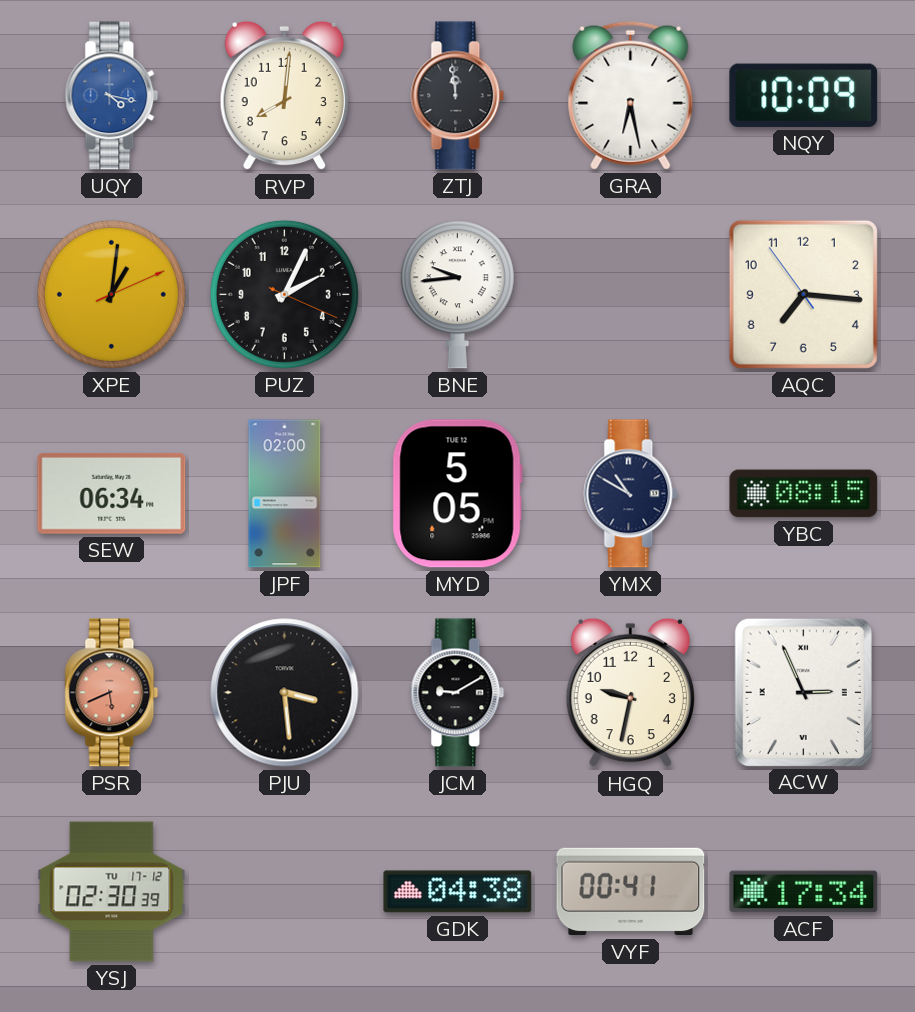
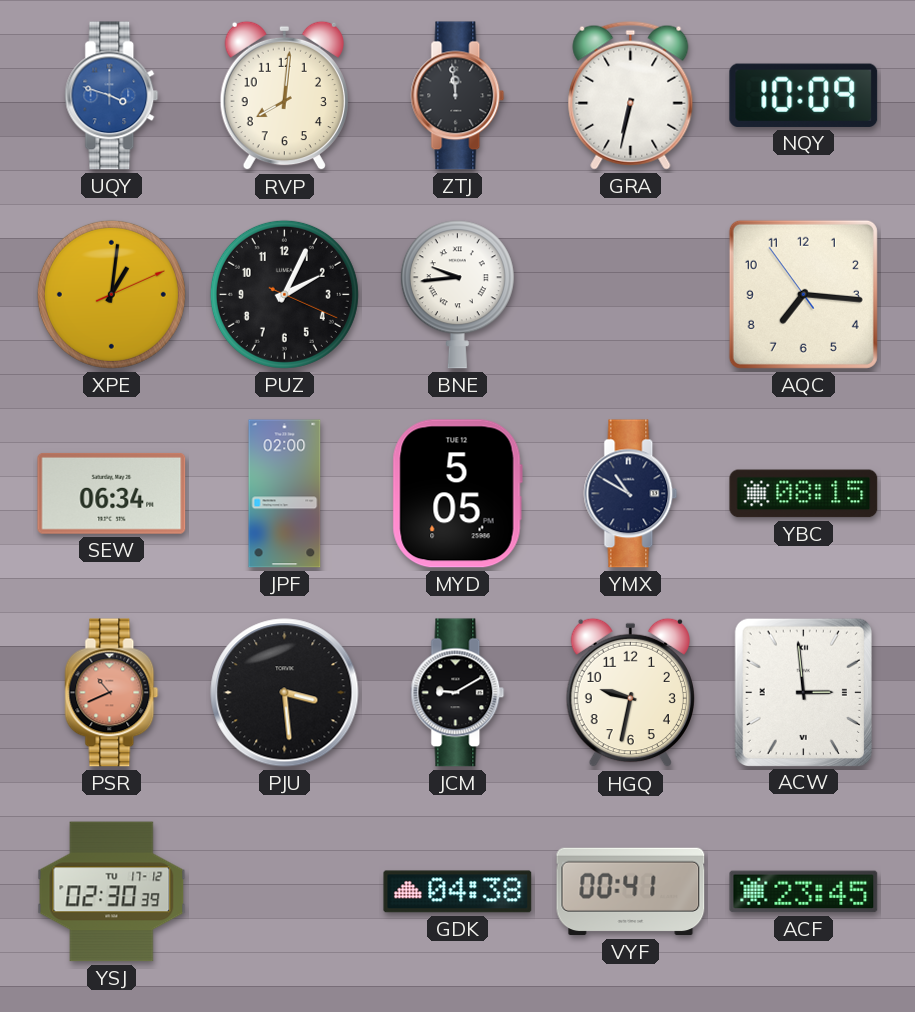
UQY: 4:17 -> 3:48 (112, 96)
GRA: 6:28 -> 6:32 (631, 95)
PSR: 5:41 -> 10:41 (112, 693)
ACW: 2:56 -> 2:59 (803, 692)
ACF: 17:34 -> 23:45 (804, 892)
